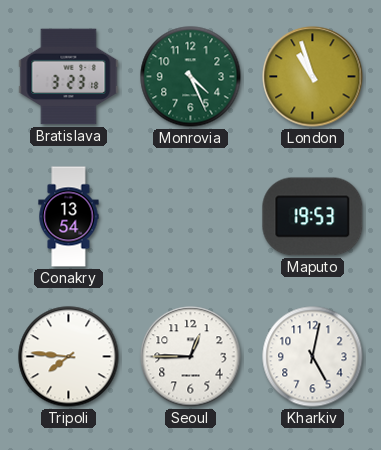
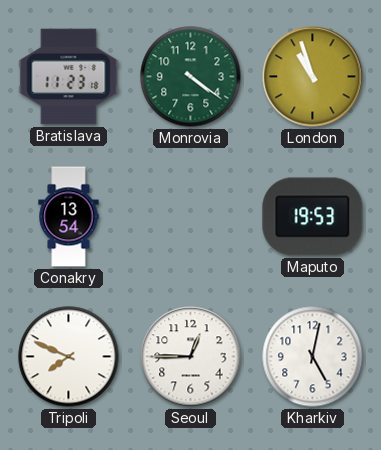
Bratislava: 3:23 -> 11:23 (69, 77)
Monrovia: 4:26 -> 4:21 (191, 77)
Tripoli: 7:46 -> 7:49 (69, 357)
